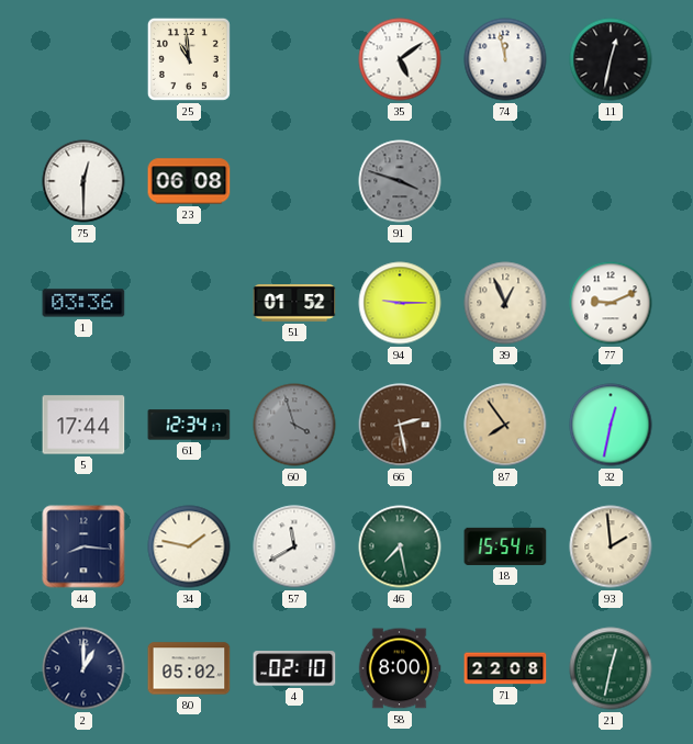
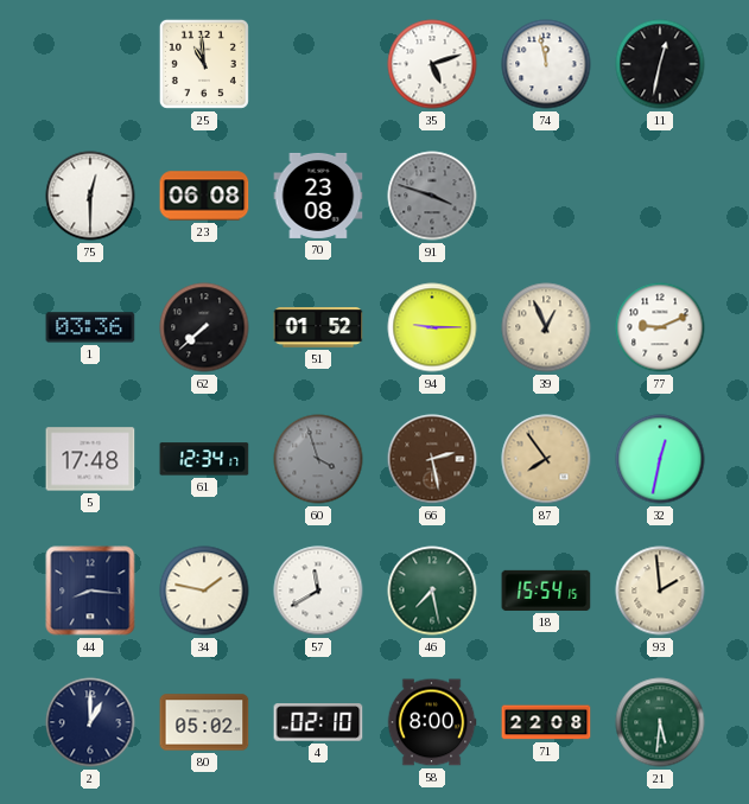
35: 5:09 -> 5:12 (432, 64)
70: none -> 23:08 (318, 196)
62: none -> 7:38 (204, 327)
5: 17:44 -> 17:48 (90, 459)
21: 12:32 -> 5:31 (660, 722)
